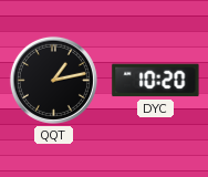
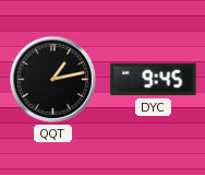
DYC: 10:20 -> 9:45 (154, 80)
